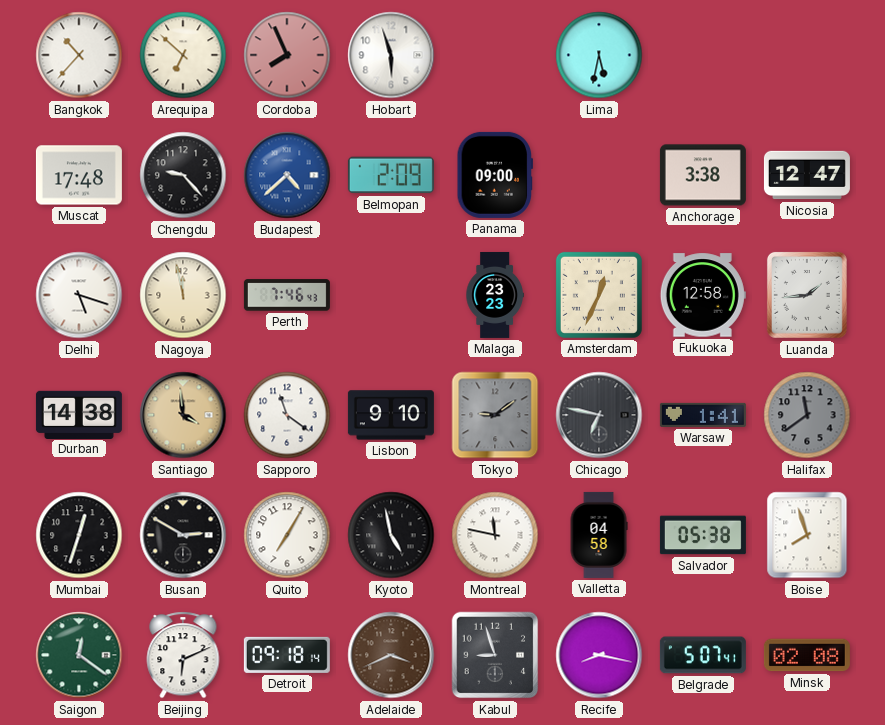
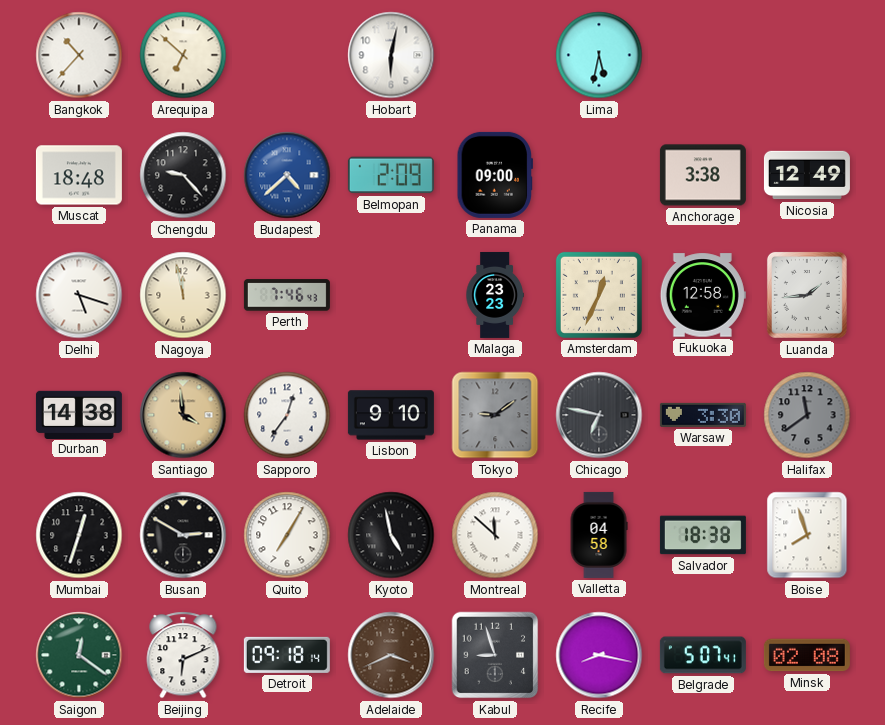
Cordoba: 7:56 -> none (287, 55)
Hobart: 5:57 -> 6:02 (391, 55)
Muscat: 17:48 -> 18:48 (79, 175)
Nicosia: 12:47 -> 12:49 (807, 175)
Sapporo: 11:21 -> 12:36 (287, 415)
Warsaw: 1:41 -> 3:30 (703, 415)
Montreal: 11:47 -> 11:52 (495, 535)
Salvador: 05:38 -> 18:38 (703, 535)
